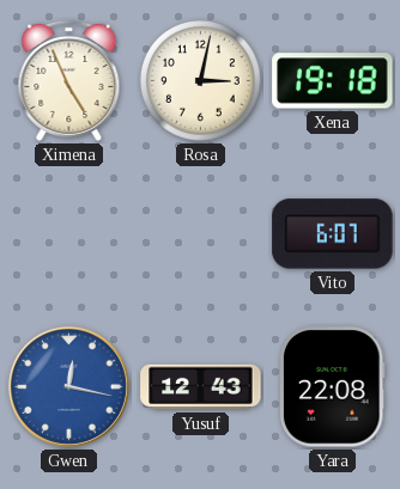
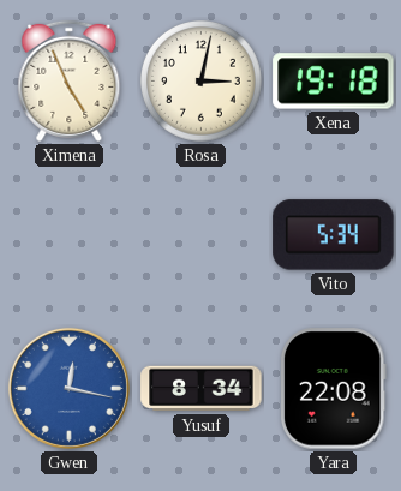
Vito: 6:07 -> 5:34 (334, 235)
Yusuf: 12:43 -> 8:34 (202, 389)
